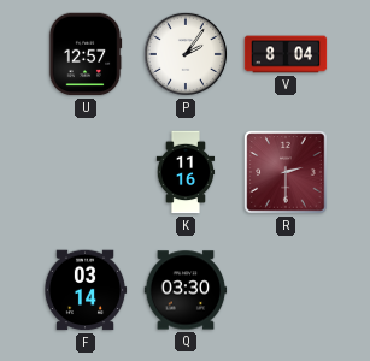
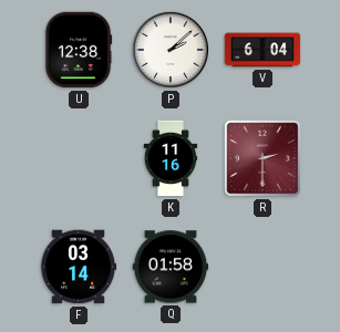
U: 12:57 -> 12:38 (79, 50)
P: 2:06 -> 2:08 (171, 50)
V: 8:04 -> 6:04 (262, 50)
Q: 03:30 -> 01:58 (171, 267)
